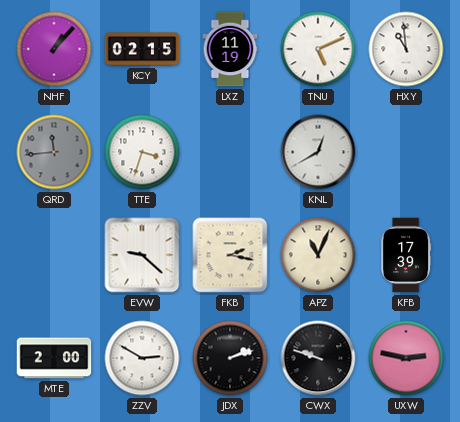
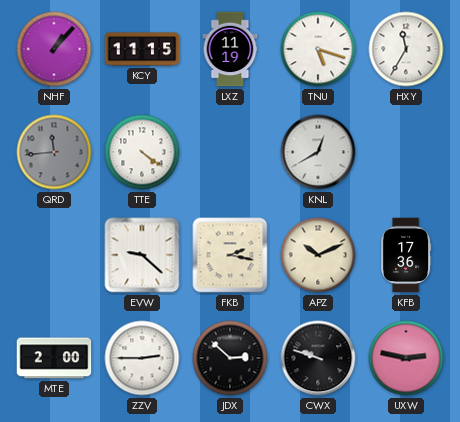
KCY: 02:15 -> 11:15 (142, 49)
TNU: 5:11 -> 5:18 (318, 49)
HXY: 10:59 -> 11:35 (406, 49)
TTE: 3:33 -> 4:21 (142, 152)
APZ: 11:04 -> 10:11 (318, 255)
KFB: 17:39 -> 17:36 (406, 255)
ZZV: 2:50 -> 2:45 (142, 358)
JDX: 2:12 -> 2:52 (230, 358)
